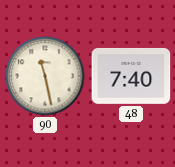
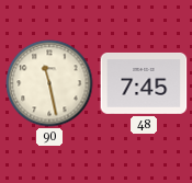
48: 7:40 -> 7:45 (144, 83)
